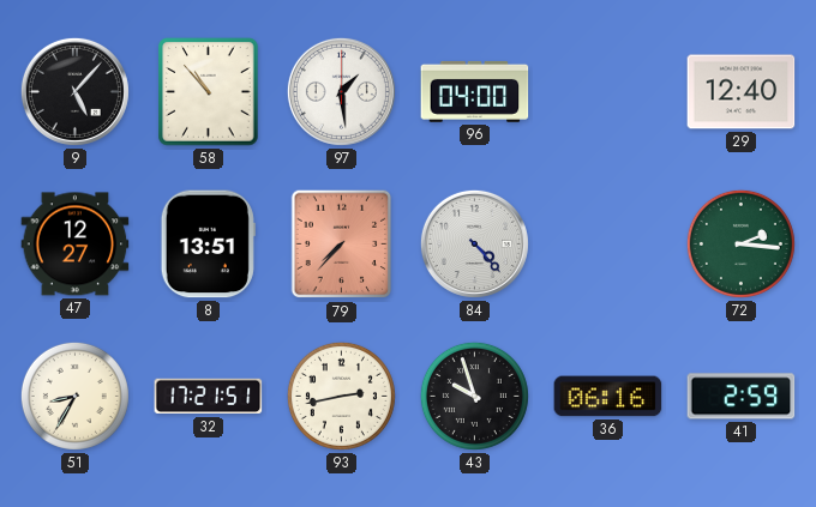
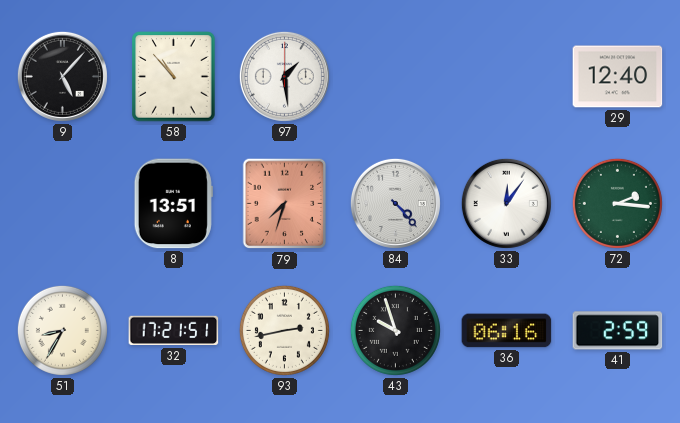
96: 04:00 -> none (475, 91)
47: 12:27 -> none (76, 245)
79: 7:37 -> 7:33 (285, 204)
33: none -> 12:06 (506, 203)
